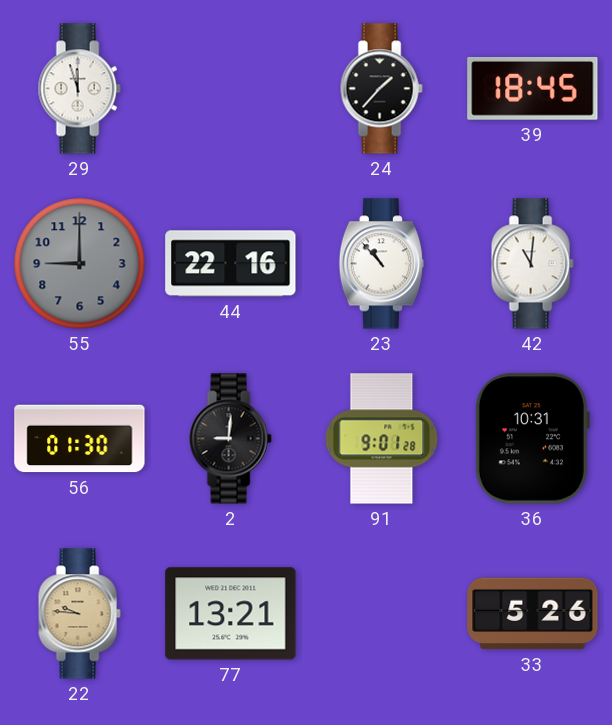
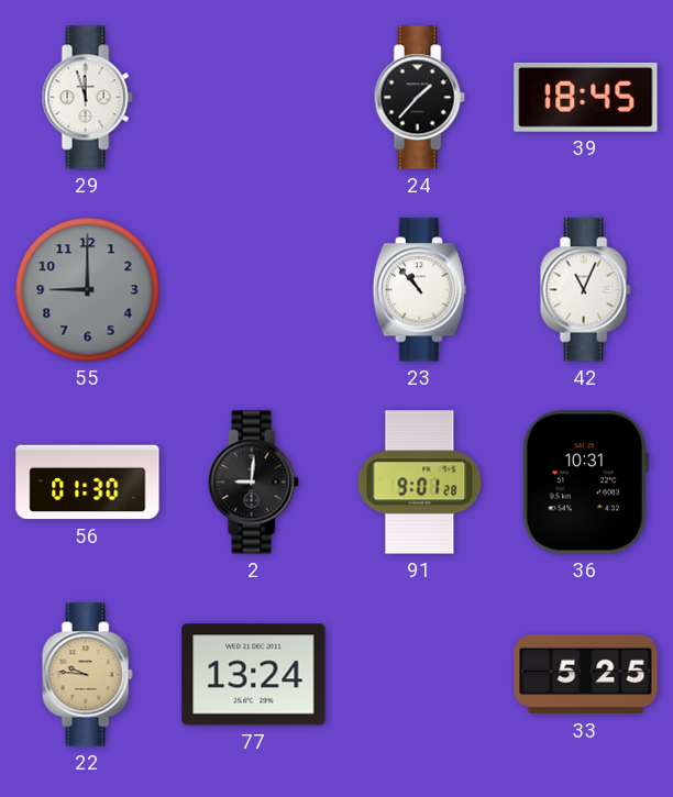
44: 22:16 -> none (231, 264)
42: 11:01 -> 11:04 (585, 290)
77: 13:21 -> 13:24 (254, 675)
33: 5:26 -> 5:25 (586, 675)
